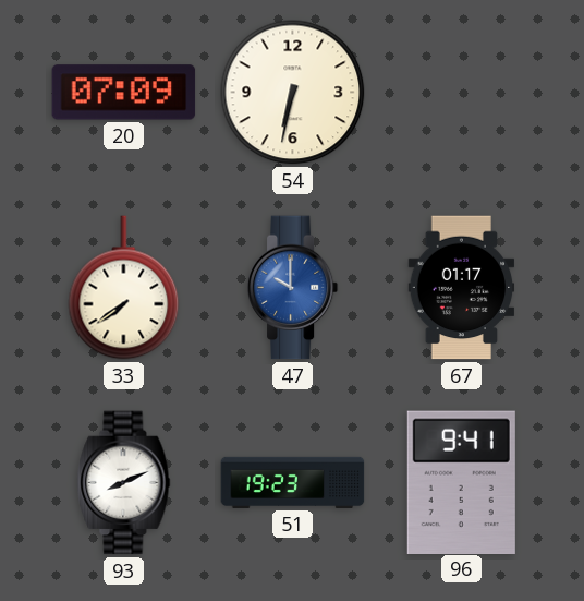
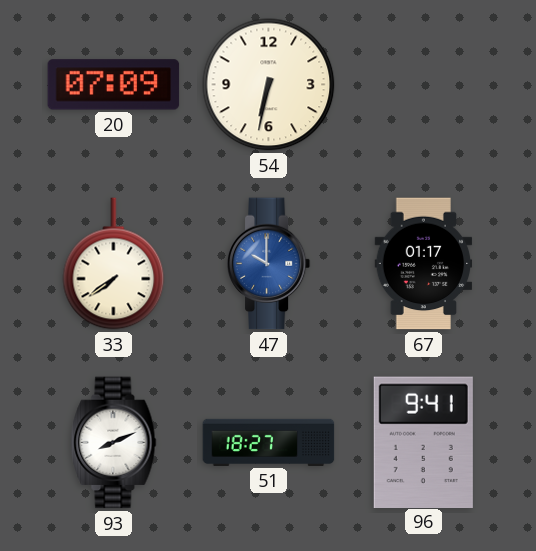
51: 19:23 -> 18:27 (269, 442)
